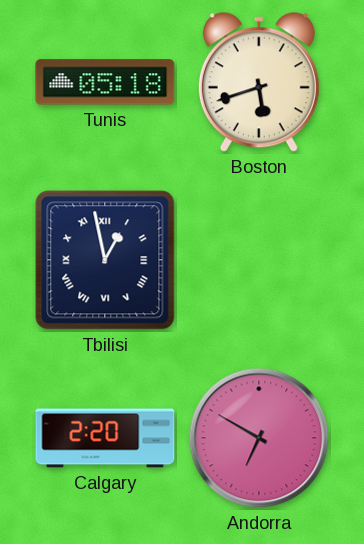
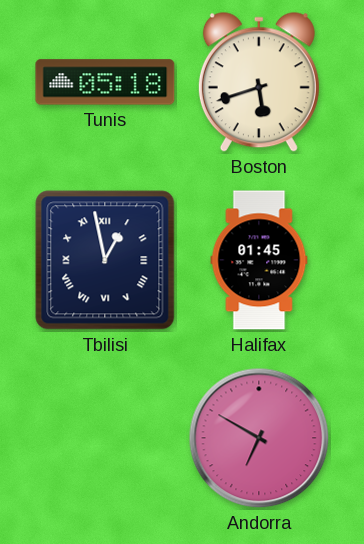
Halifax: none -> 01:45 (259, 260)
Calgary: 2:20 -> none (105, 438)
